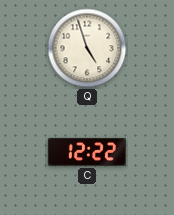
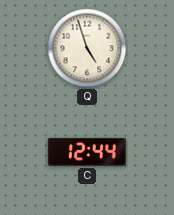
C: 12:22 -> 12:44 (87, 152)
